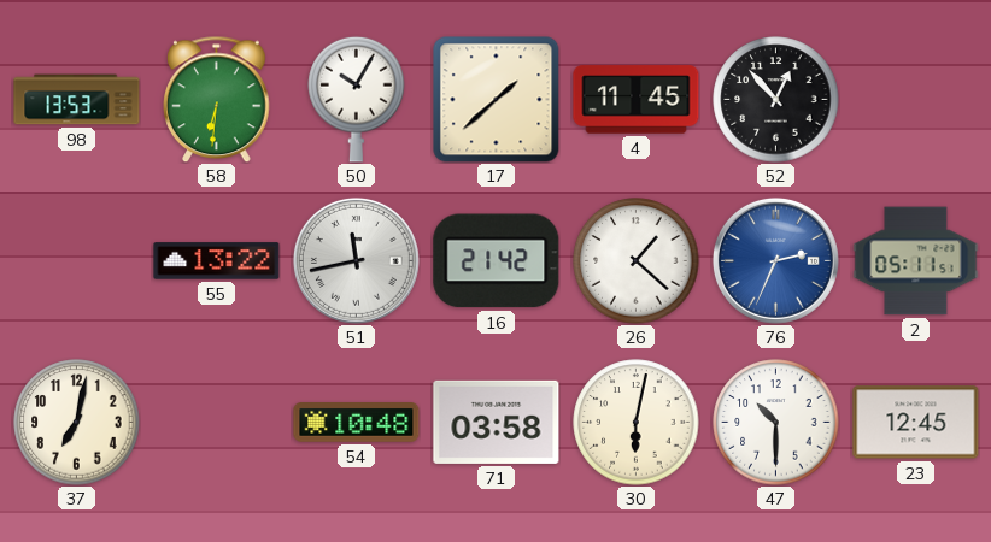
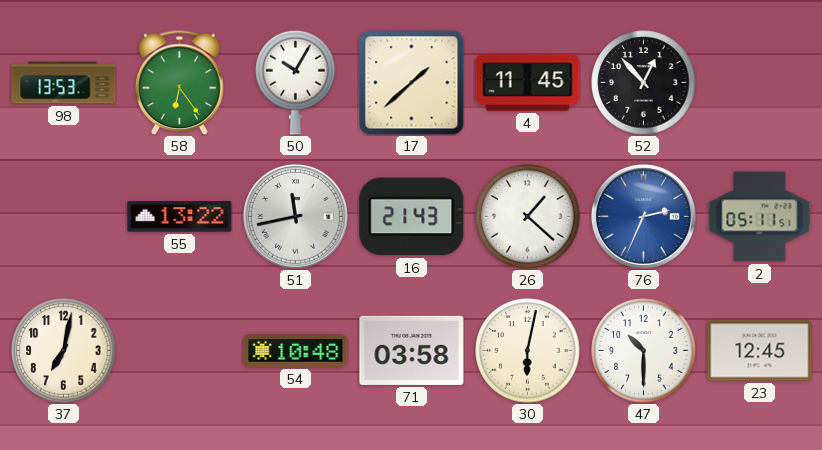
58: 6:31 -> 6:24 (180, 82)
16: 21:42 -> 21:43 (412, 217)
